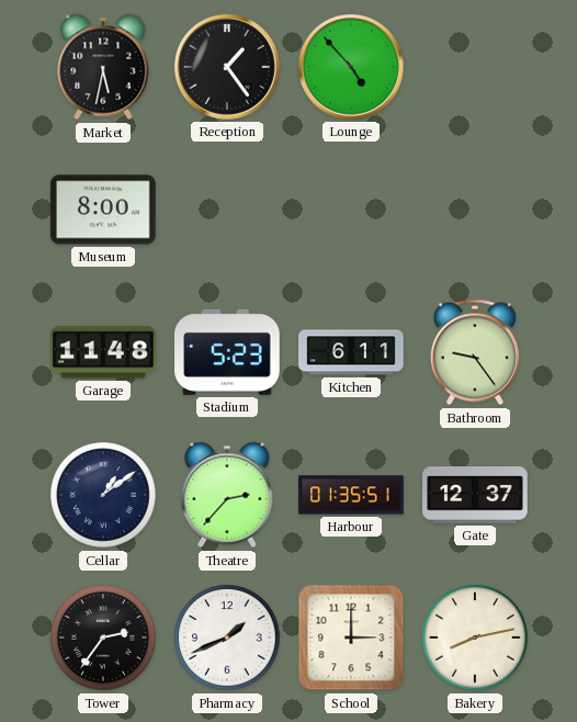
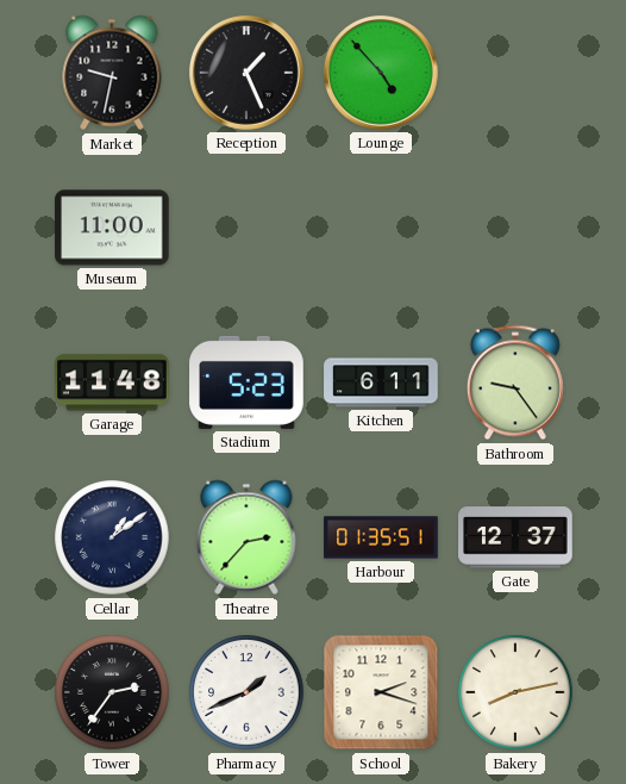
Market: 5:32 -> 9:32 (112, 73)
Reception: 1:24 -> 1:26 (246, 73)
Museum: 8:00 -> 11:00 (112, 228)
School: 3:00 -> 2:18 (381, 692)
